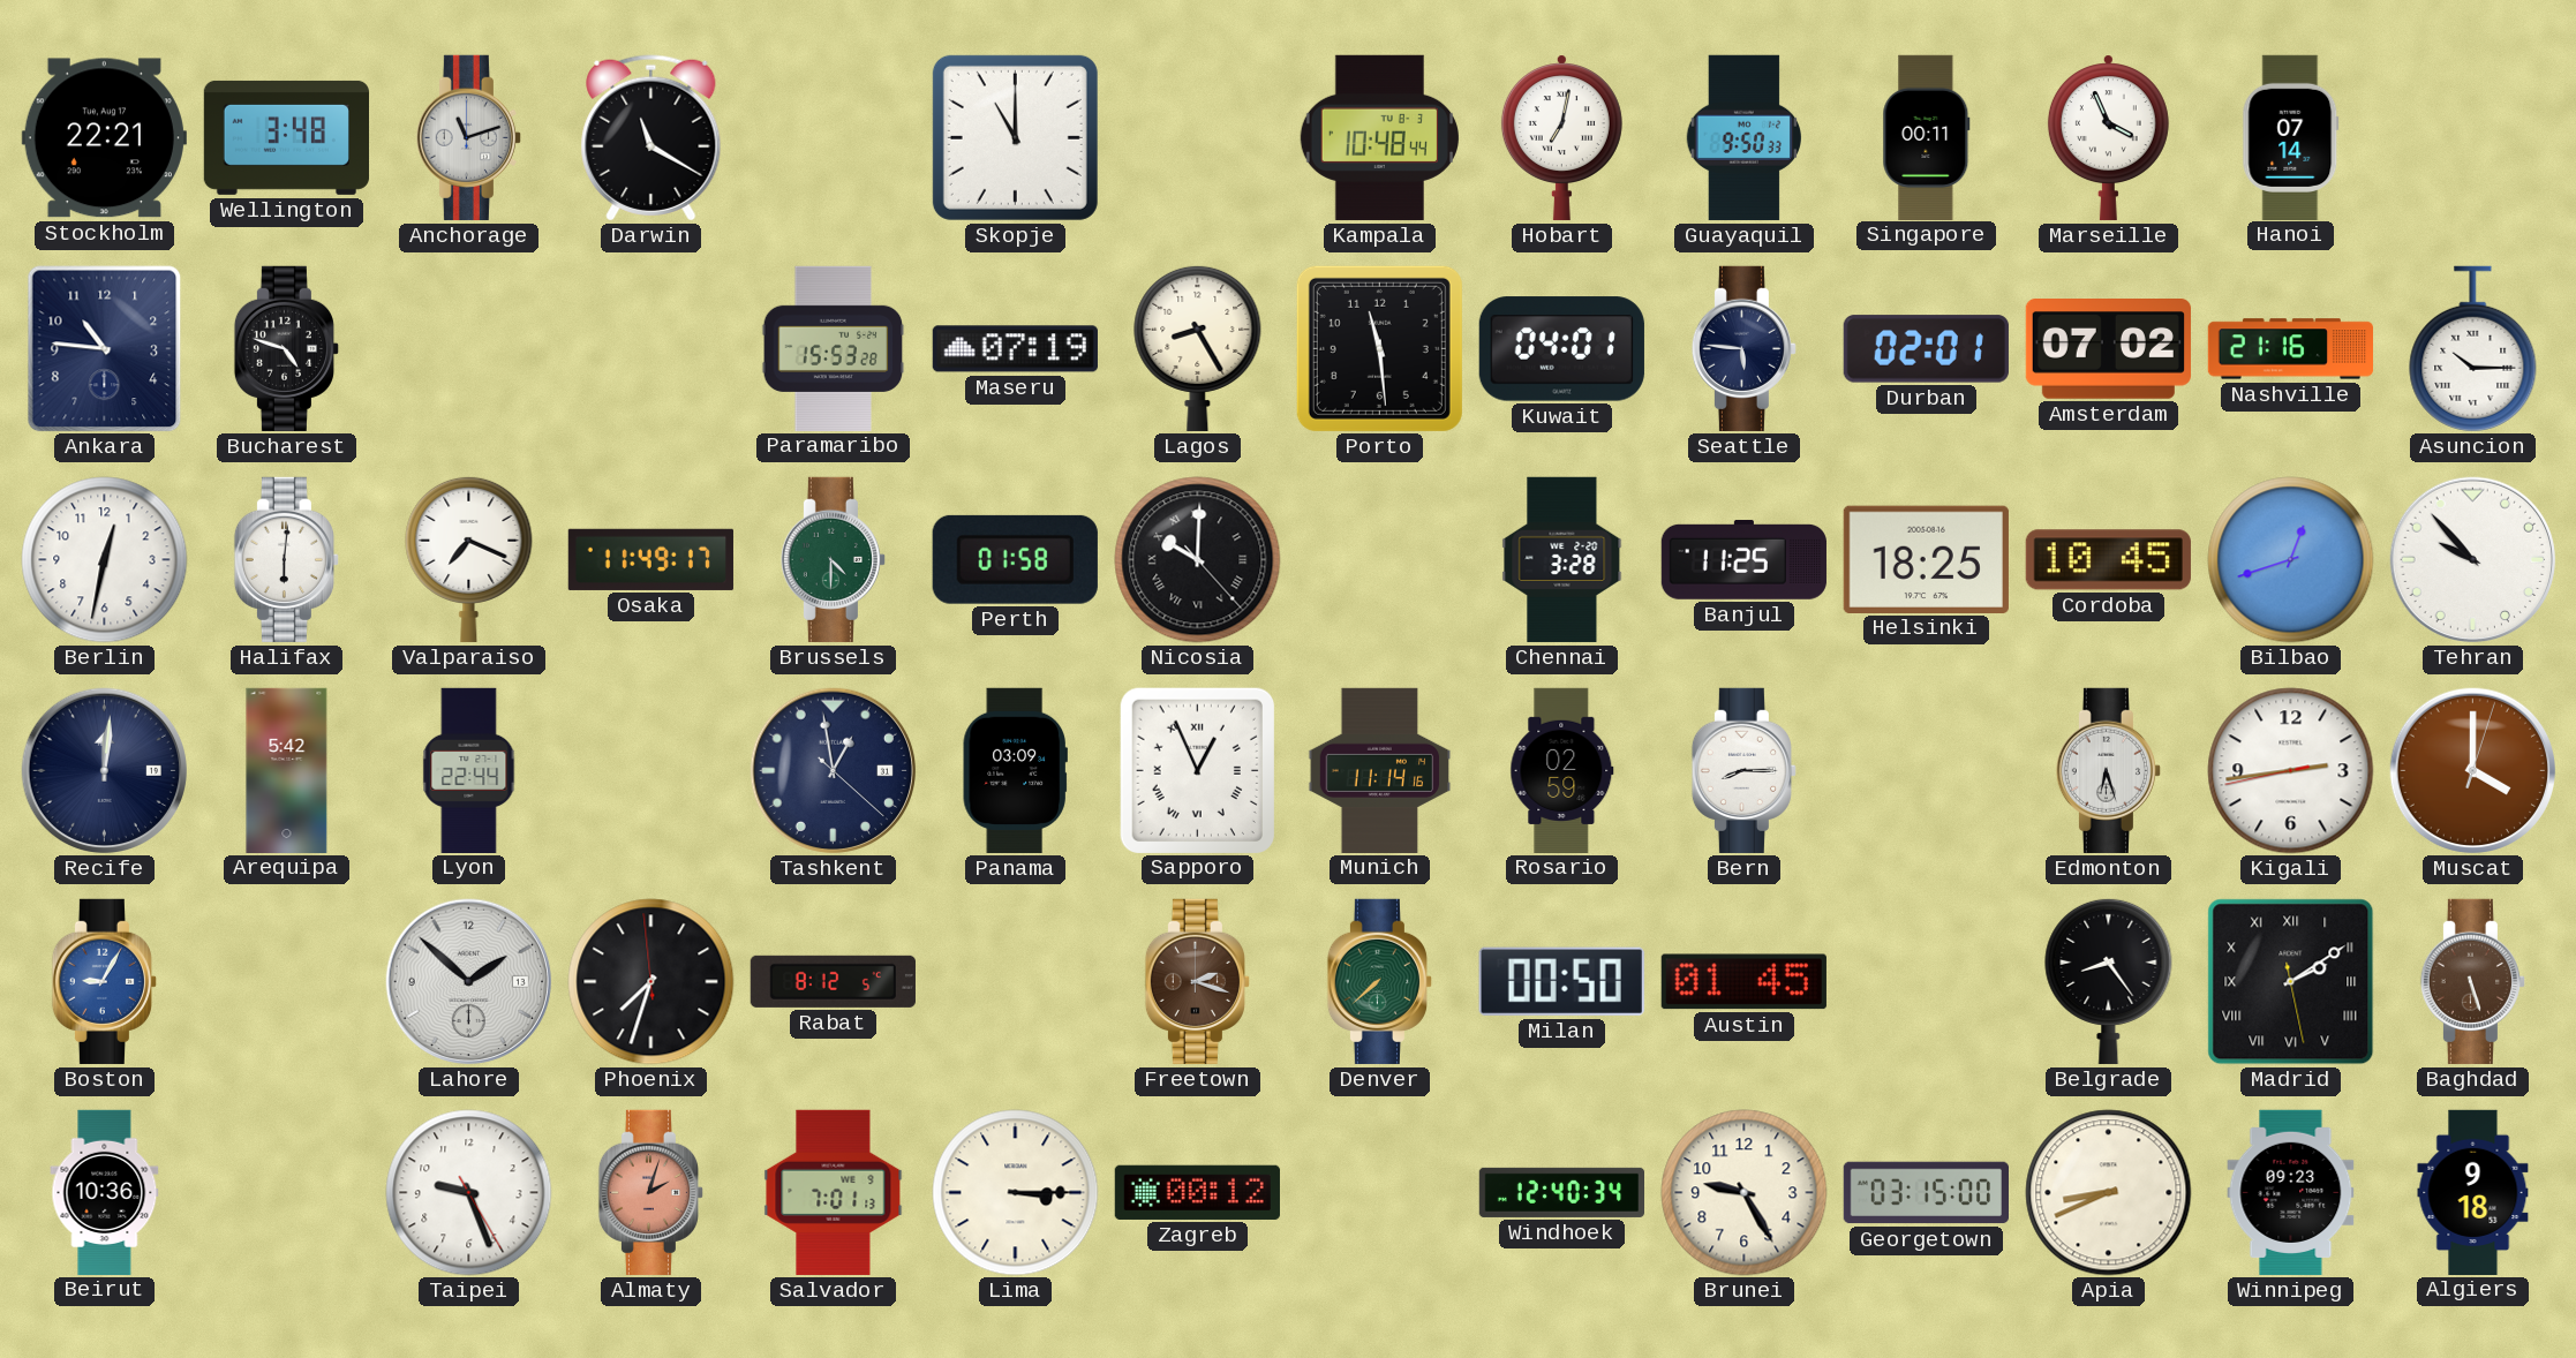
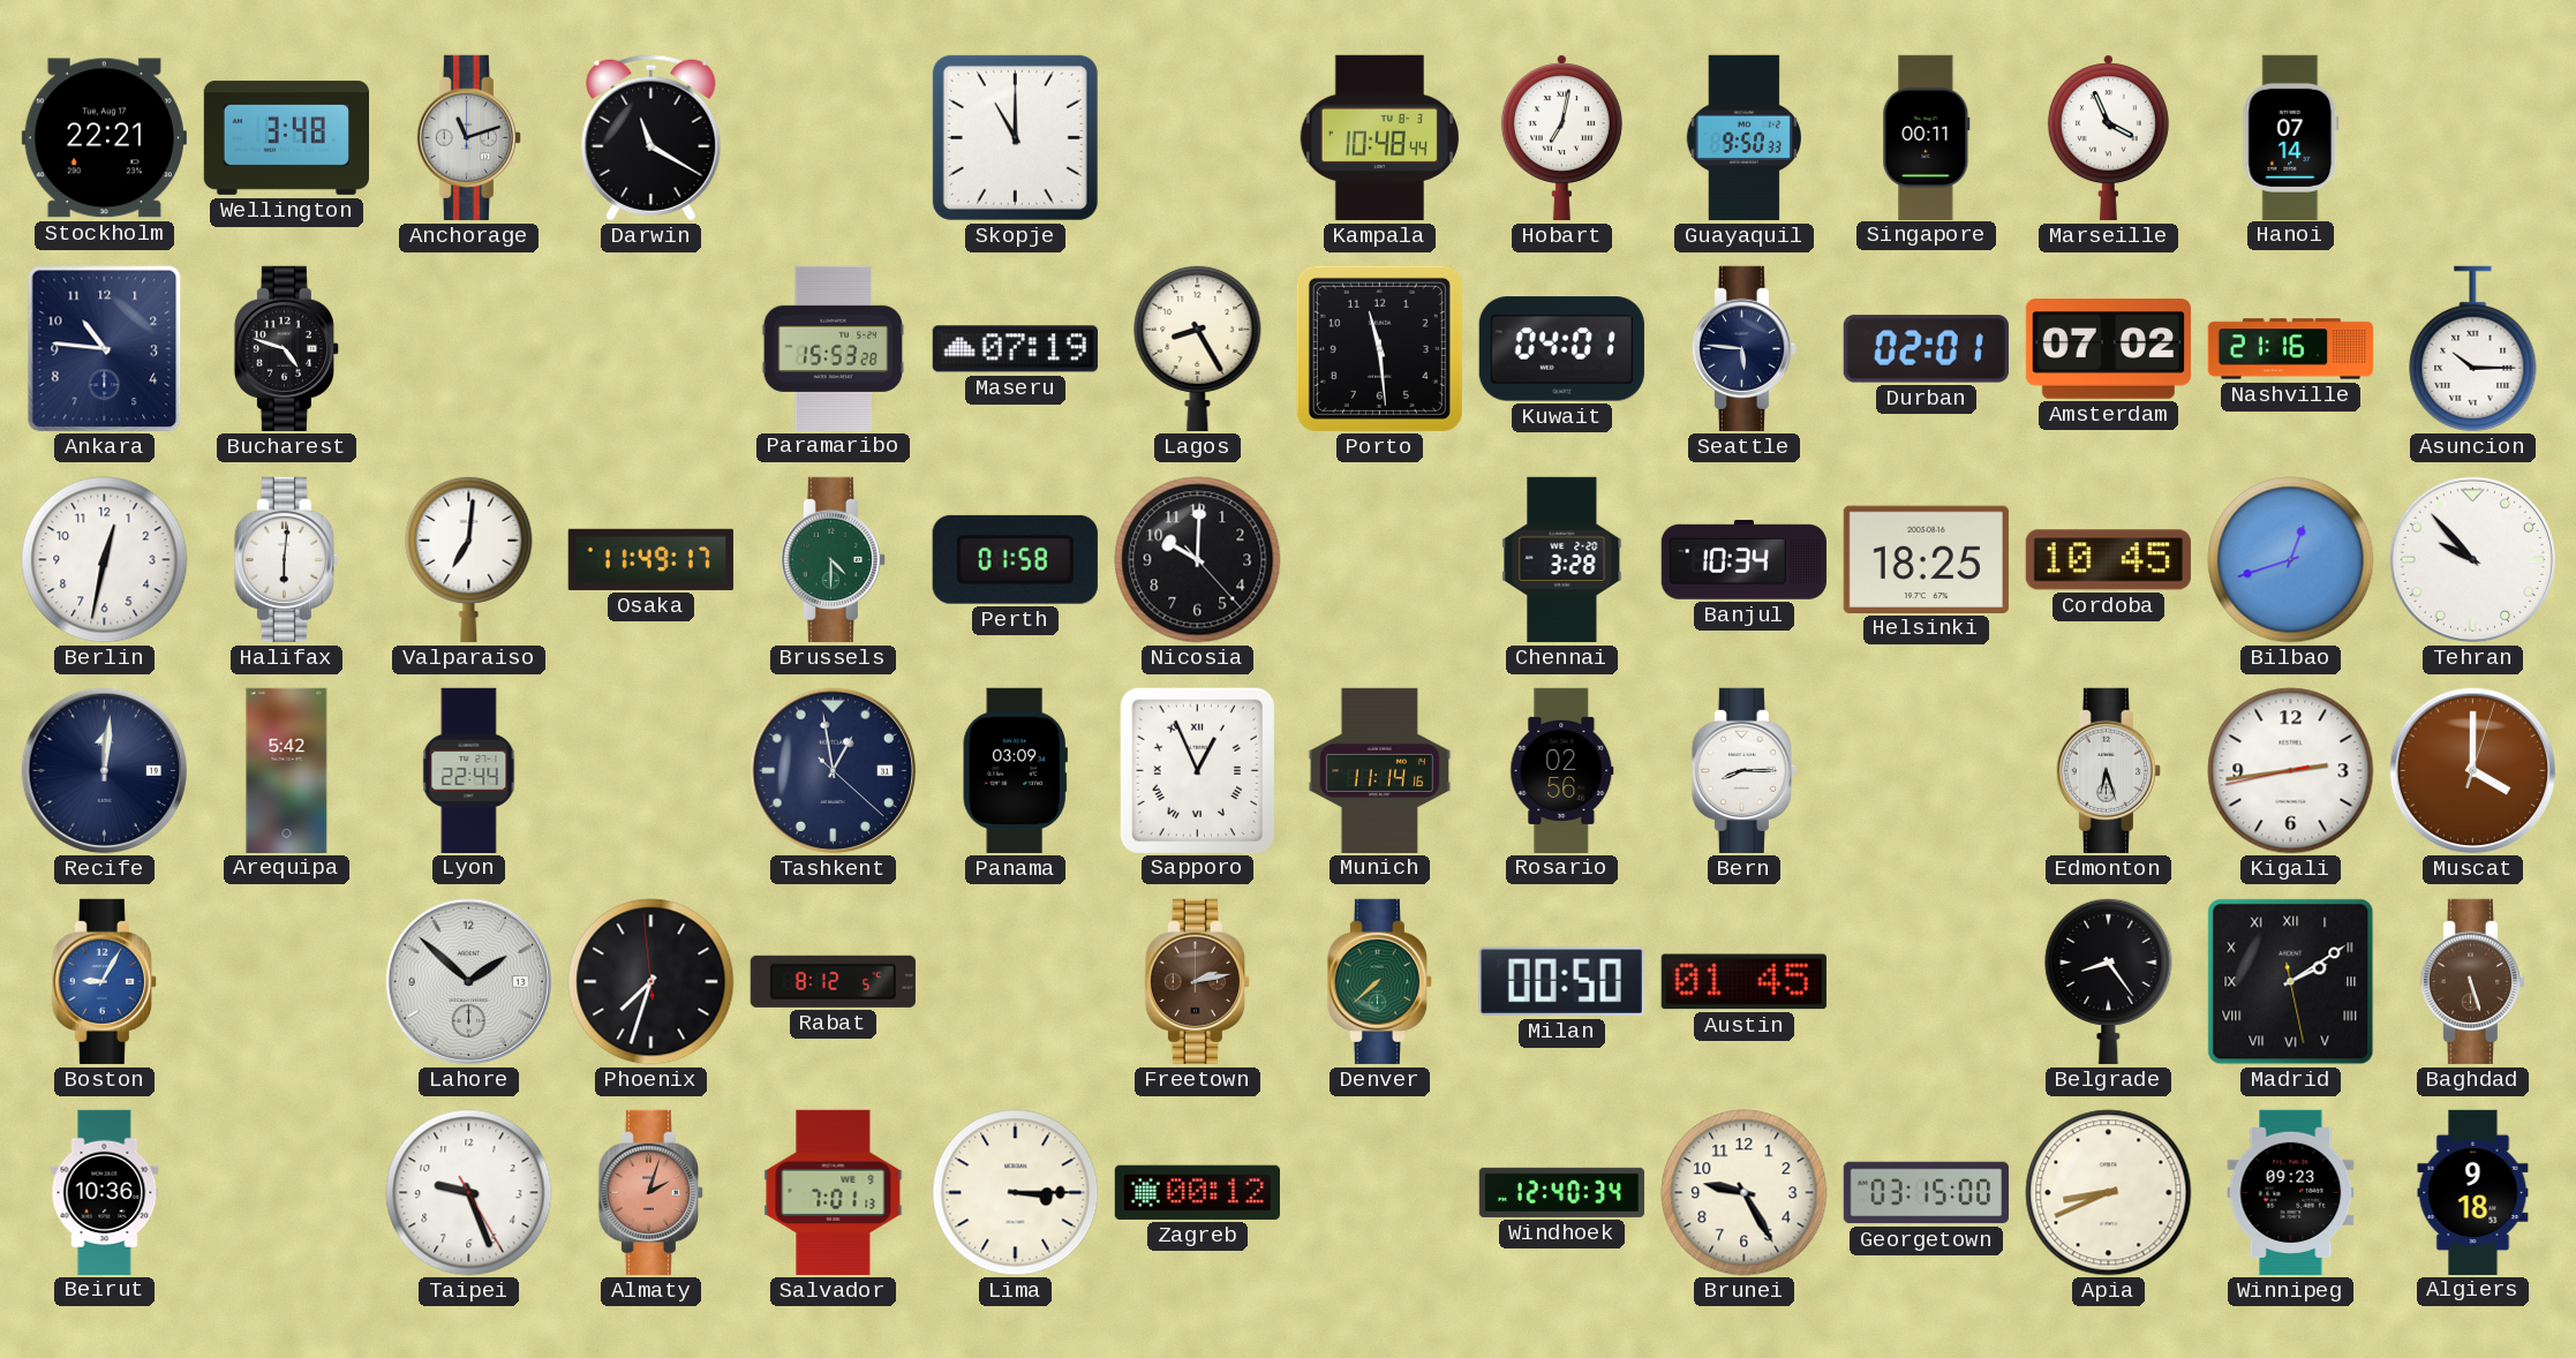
Valparaiso: 7:19 -> 7:01 (469, 559)
Nicosia numerals: Roman -> Arabic (1198, 560)
Banjul: 11:25 -> 10:34 (1743, 559)
Rosario: 02:59 -> 02:56 (1562, 770)
Freetown: 2:18 -> 2:13 (1197, 981)
